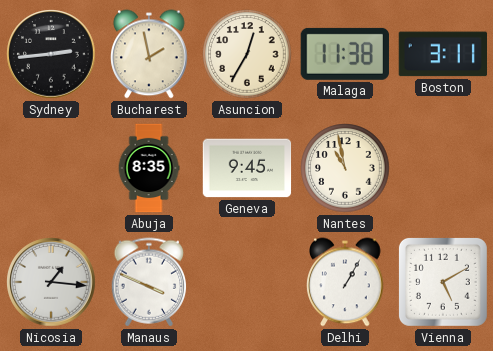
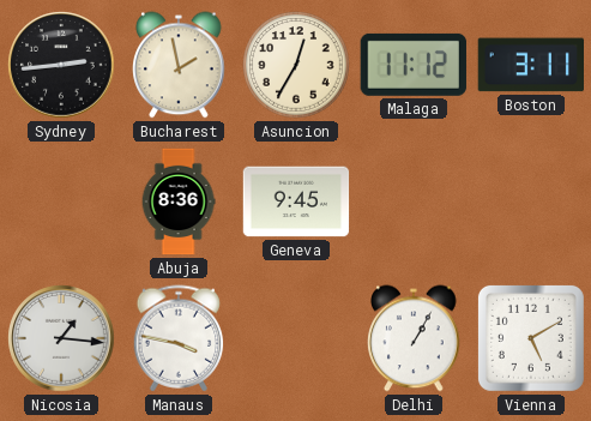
Malaga: 11:38 -> 11:12 (414, 65)
Abuja: 8:35 -> 8:36 (179, 202)
Nantes: 10:58 -> none (345, 168)
Manaus: 3:49 -> 3:47 (179, 338)
